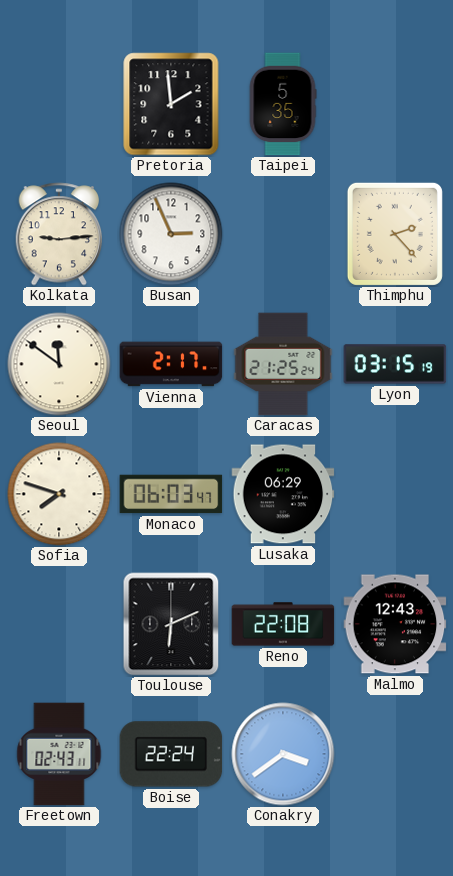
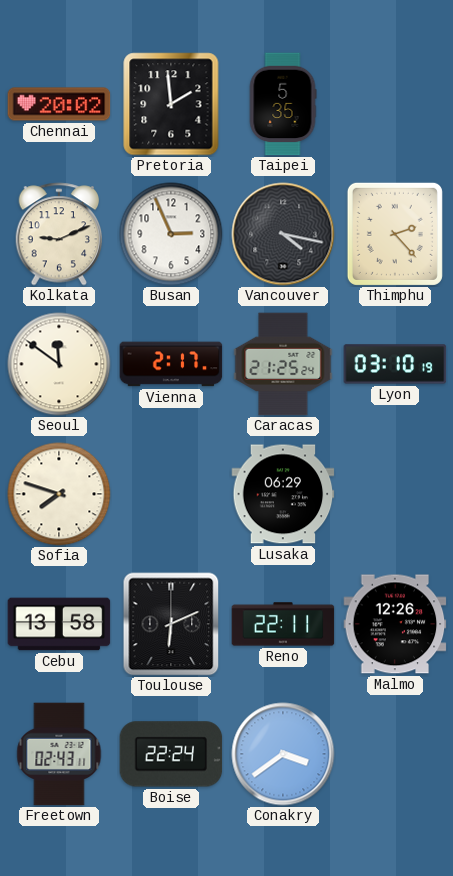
Chennai: none -> 20:02 (59, 104)
Kolkata: 9:14 -> 9:11 (59, 234)
Vancouver: none -> 4:17 (283, 234)
Lyon: 03:15 -> 03:10 (395, 364)
Monaco: 06:03 -> none (171, 494)
Cebu: none -> 13:58 (59, 624)
Reno: 22:08 -> 22:11 (283, 624)
Malmo: 12:43 -> 12:26 (395, 624)
